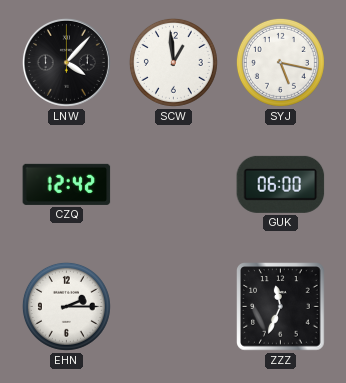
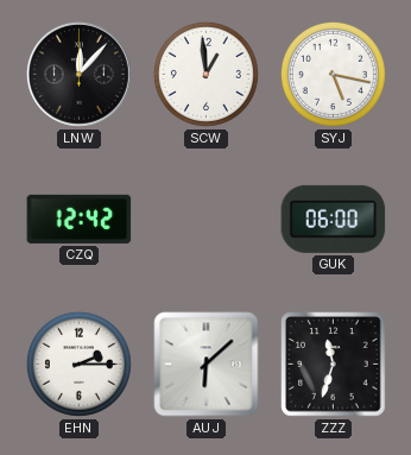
LNW: 4:07 -> 12:07 (78, 74)
AUJ: none -> 6:08 (207, 365)
ZZZ: 11:34 -> 11:33 (334, 365)
